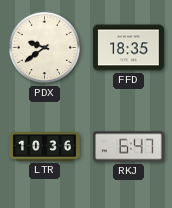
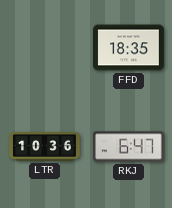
PDX: 9:39 -> none (45, 48)
